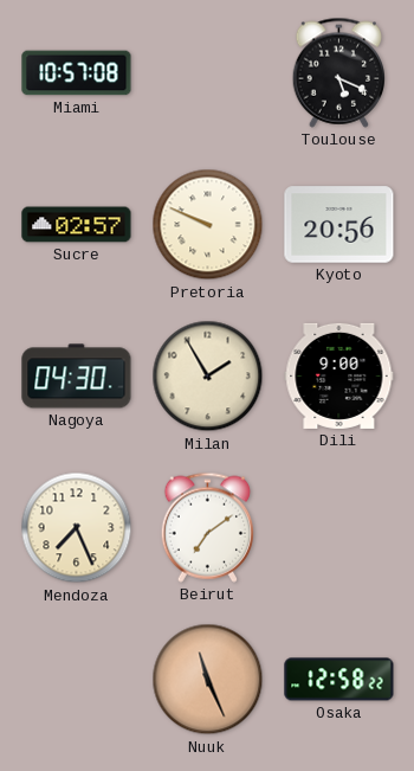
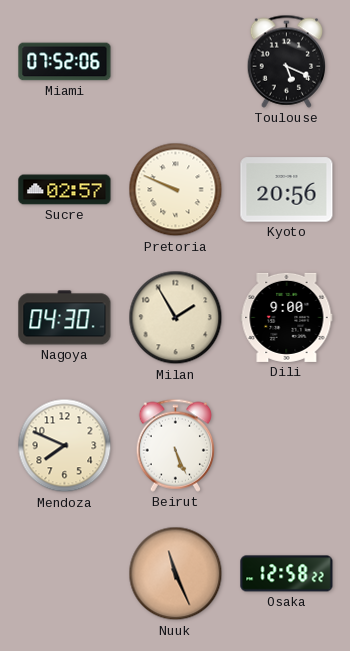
Miami: 10:57 -> 07:52 (65, 62)
Mendoza: 7:26 -> 7:49 (65, 446)
Beirut: 7:09 -> 5:26 (176, 445)
